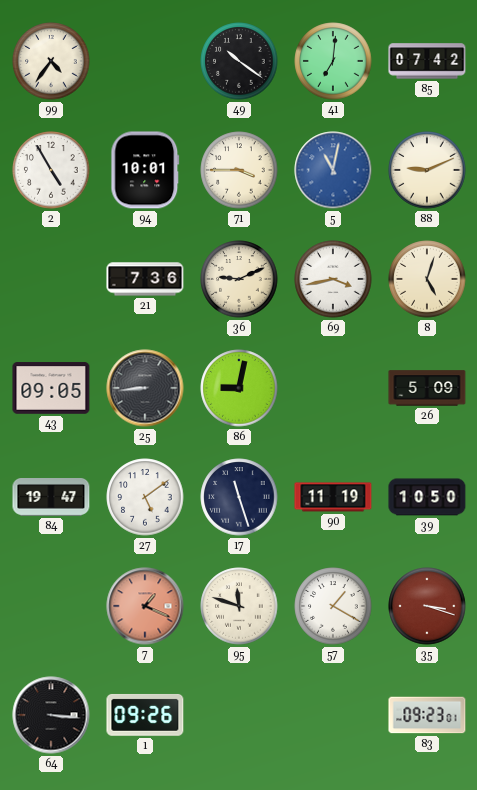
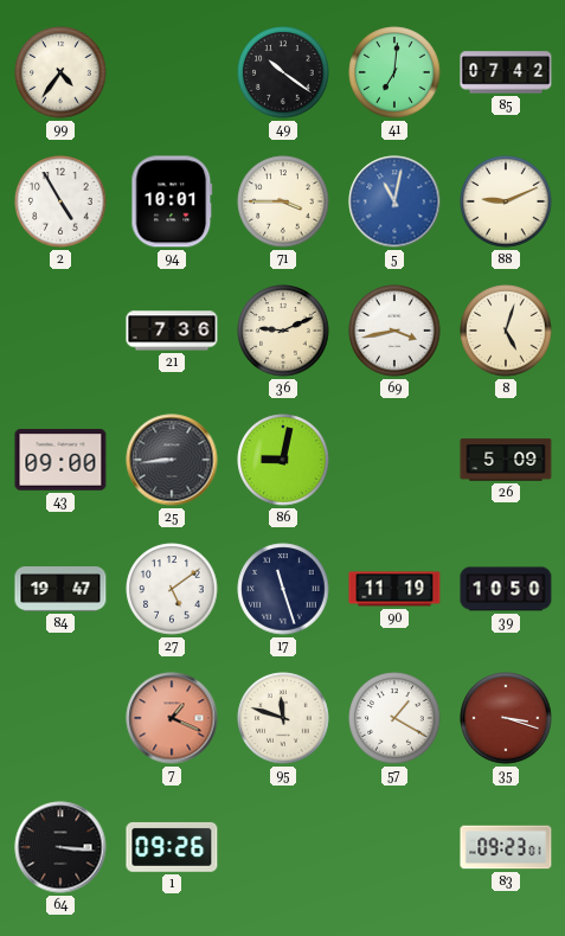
43: 09:05 -> 09:00 (60, 460)
